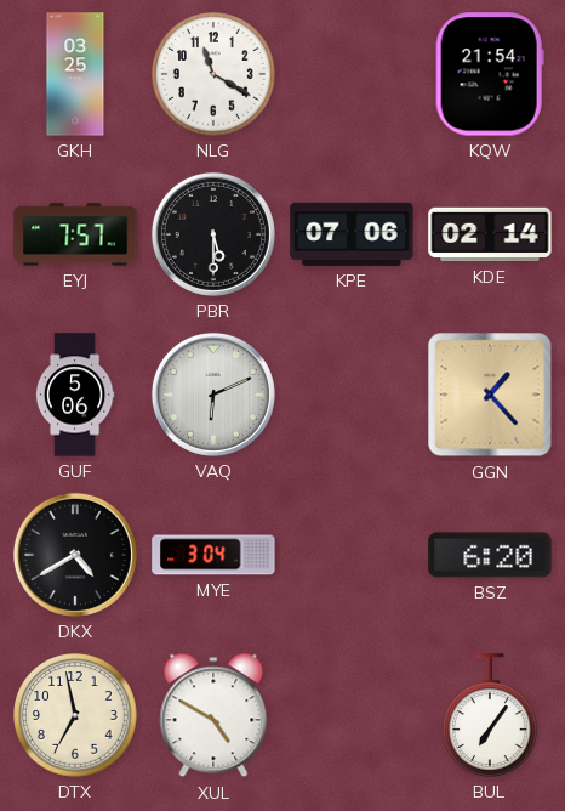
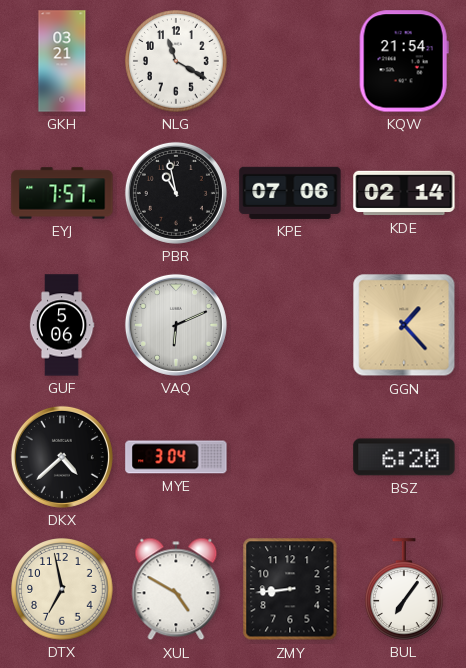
GKH: 03:25 -> 03:21 (62, 61)
PBR: 5:30 -> 10:58 (176, 193)
DKX: 4:40 -> 4:38 (62, 457)
ZMY: none -> 8:44 (290, 589)
